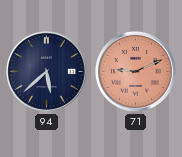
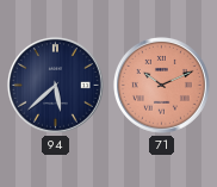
71: 9:11 -> 10:11 (161, 85)
